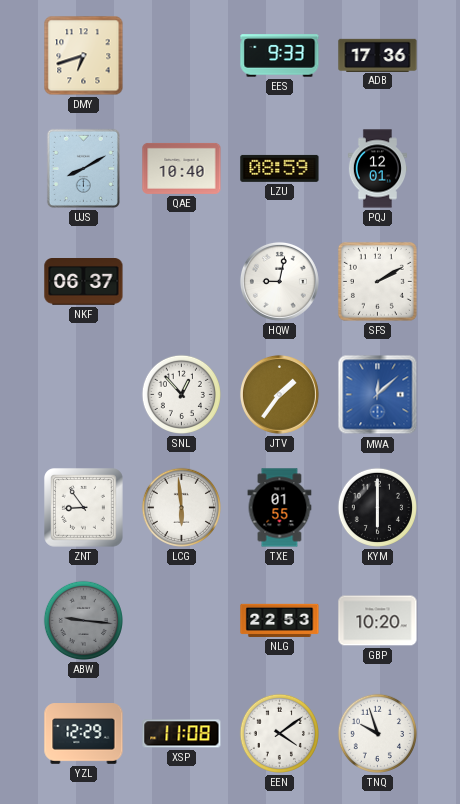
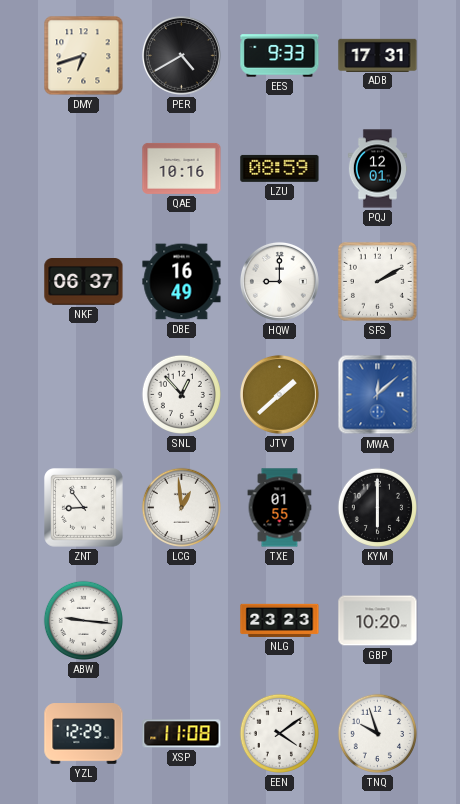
PER: none -> 4:40 (181, 55)
ADB: 17:36 -> 17:31 (378, 55)
UJS: 8:10 -> none (83, 168)
QAE: 10:40 -> 10:16 (182, 168)
DBE: none -> 16:49 (182, 282)
HQW: 9:02 -> 9:00 (279, 281)
JTV: 1:36 -> 1:38 (279, 394)
LCG: 5:59 -> 12:59 (181, 507)
ABW dial: grey -> white (83, 620)
NLG: 22:53 -> 23:23 (280, 620)
